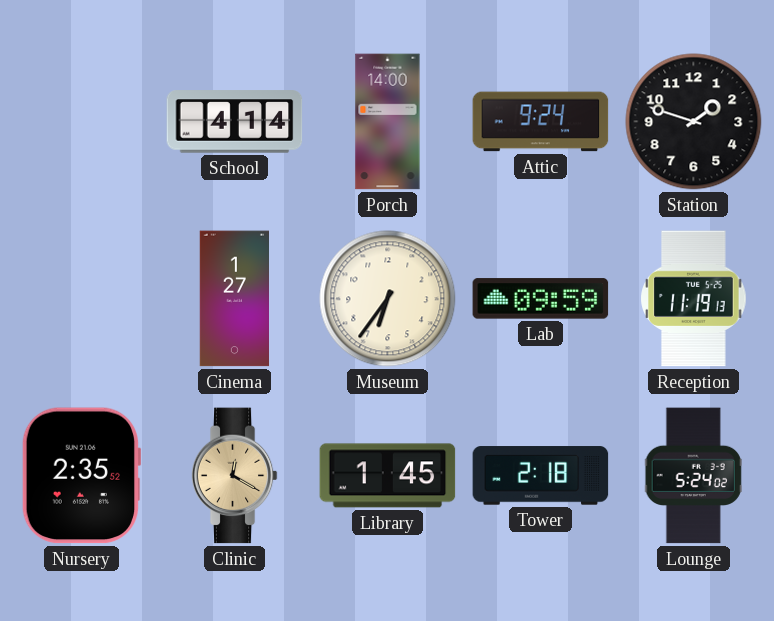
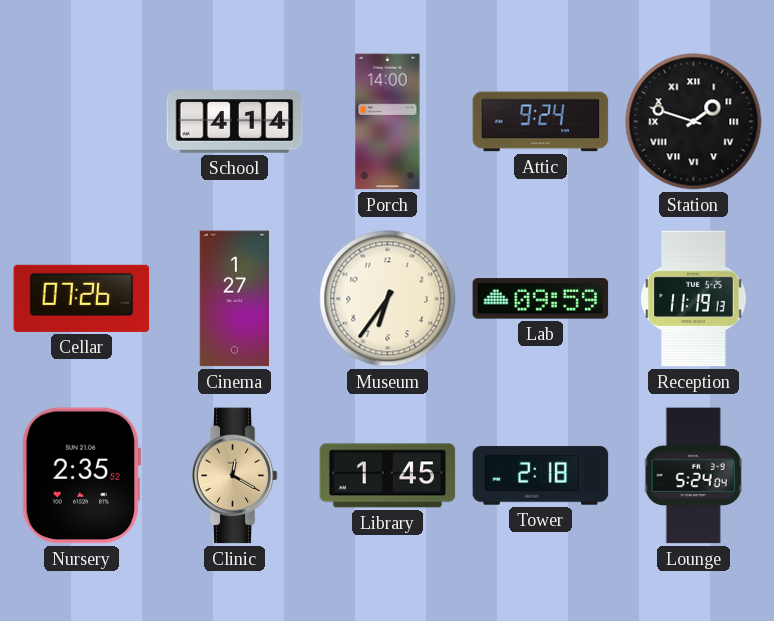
Station numerals: Arabic -> Roman (694, 122)
Cellar: none -> 07:26 (82, 298)
Lounge: 5:24:02 -> 5:24:04 (693, 476)
